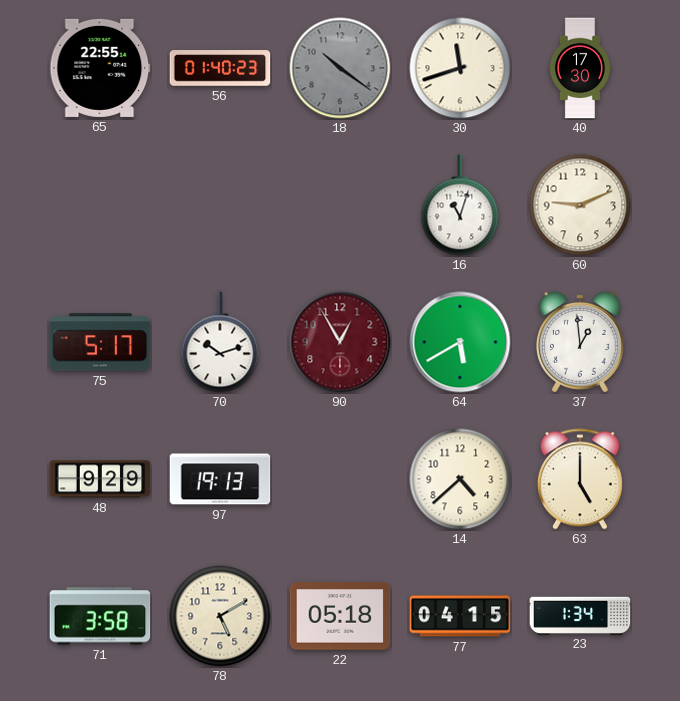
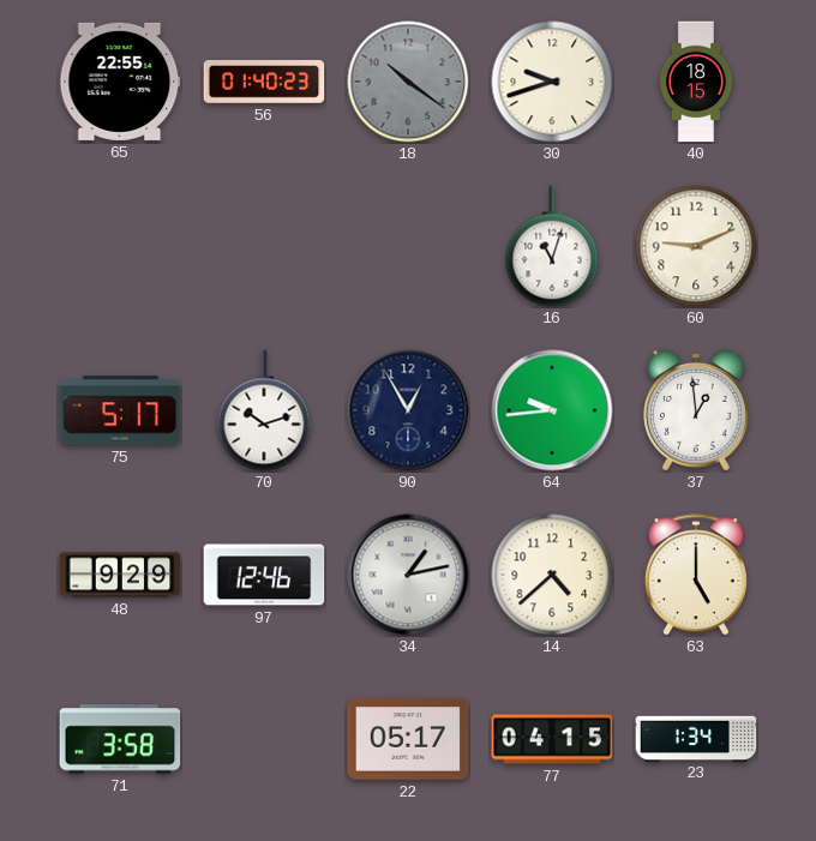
30: 11:42 -> 9:42 (552, 82)
40: 17:30 -> 18:15 (696, 82)
90 dial: burgundy -> navy (408, 410)
64: 5:40 -> 9:44 (552, 410)
97: 19:13 -> 12:46 (264, 575)
34: none -> 1:13 (408, 575)
78: 5:10 -> none (220, 616)
22: 05:18 -> 05:17 (408, 739)
